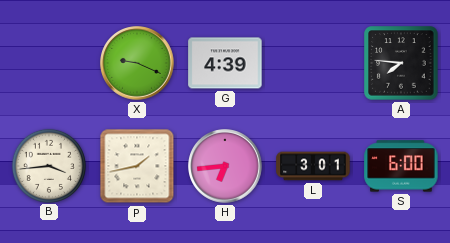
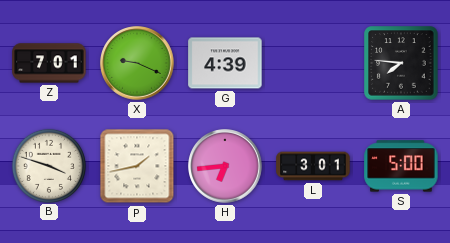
Z: none -> 7:01 (49, 63)
B: 3:44 -> 3:48 (48, 165)
S: 6:00 -> 5:00 (401, 166)
